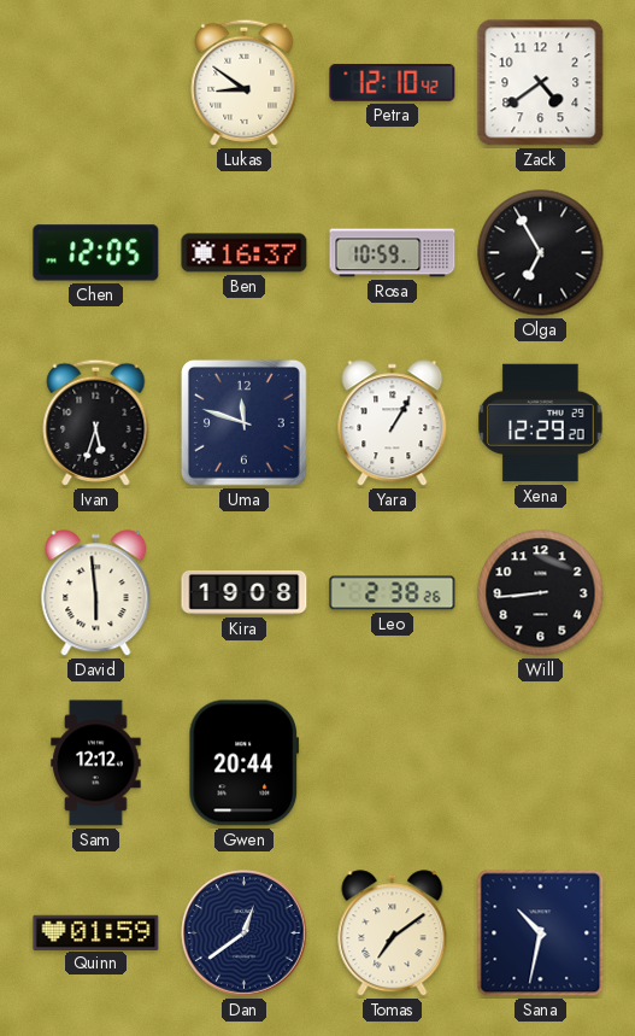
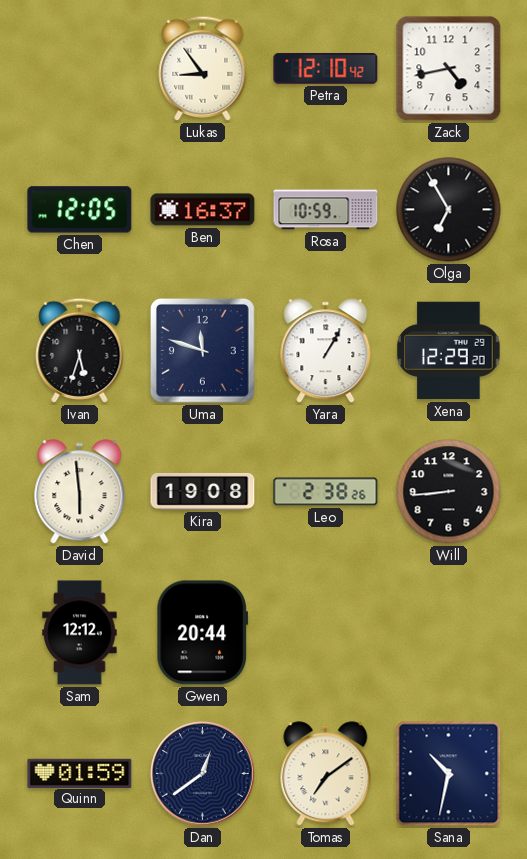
Lukas: 8:51 -> 8:54 (203, 68)
Zack: 4:39 -> 4:43 (449, 69)
